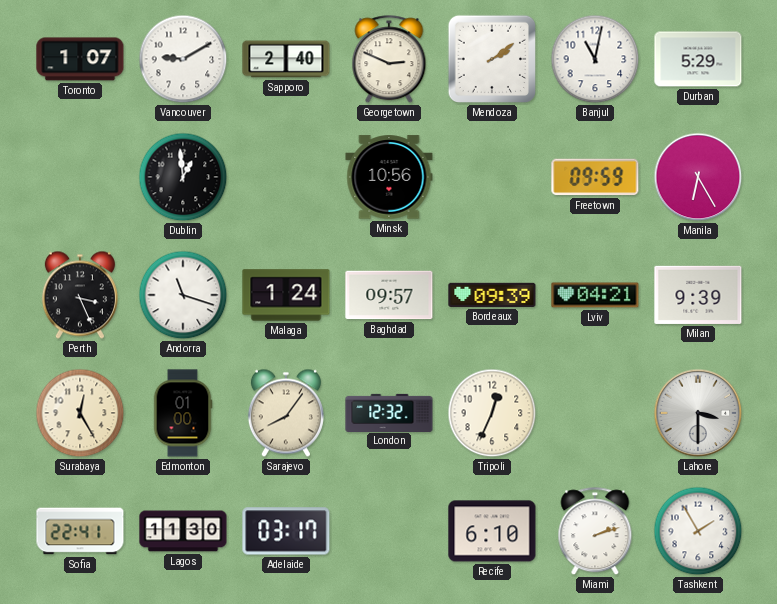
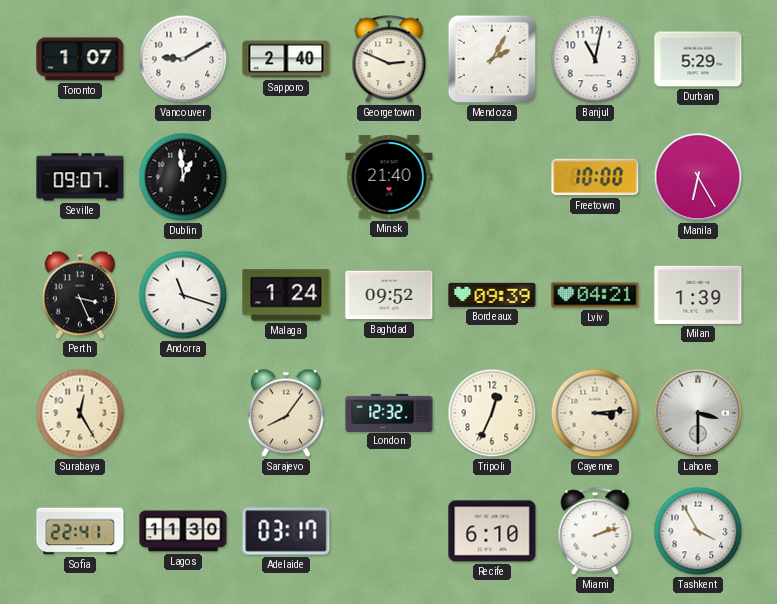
Mendoza: 2:09 -> 2:05 (492, 59)
Seville: none -> 09:07 (80, 177)
Minsk: 10:56 -> 21:40 (389, 177)
Freetown: 09:59 -> 10:00 (595, 177)
Baghdad: 09:57 -> 09:52 (389, 295)
Milan: 9:39 -> 1:39 (698, 295)
Edmonton: 01:00 -> none (183, 413)
Cayenne: none -> 3:14 (595, 413)
Tashkent: 1:55 -> 3:55 (698, 531)
